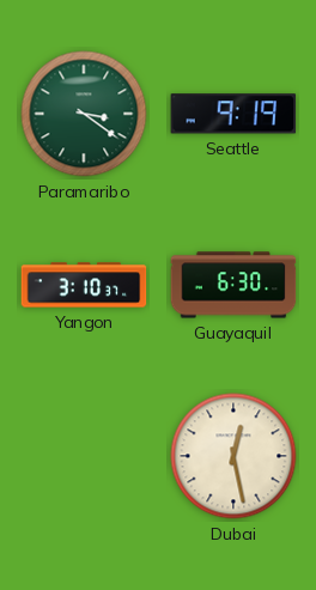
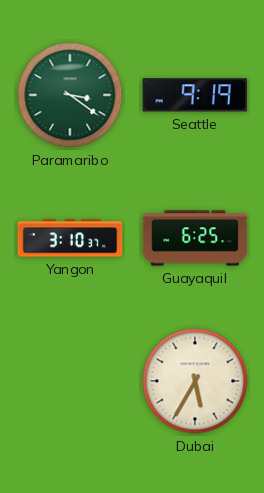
Guayaquil: 6:30 -> 6:25 (195, 238)
Dubai: 12:28 -> 5:35 (195, 381)
